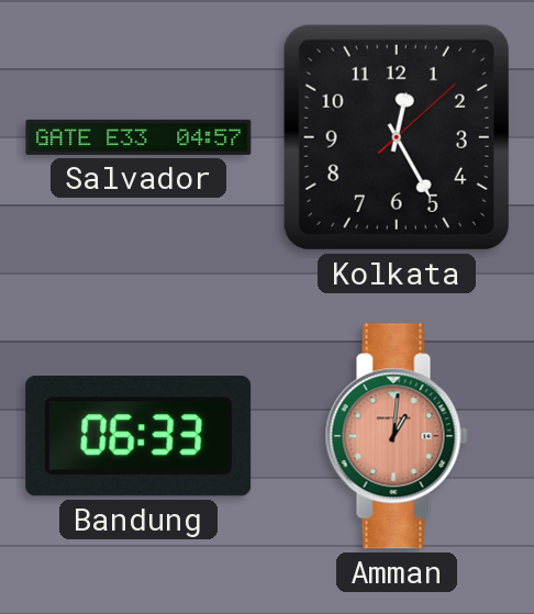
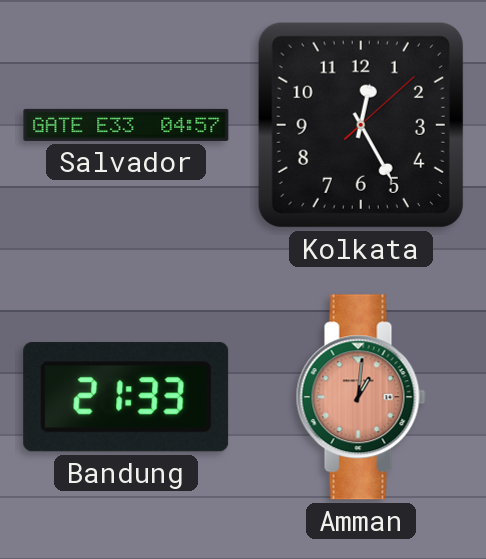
Bandung: 06:33 -> 21:33 (126, 397)
